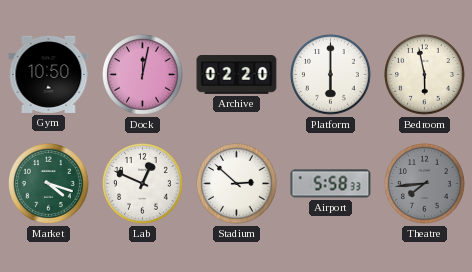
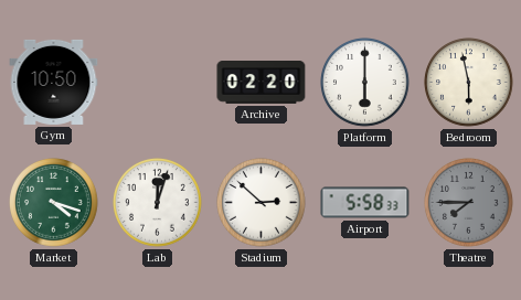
Dock: 12:02 -> none (143, 75)
Lab: 12:49 -> 12:03 (158, 203)
Theatre: 7:44 -> 7:45 (469, 203)
